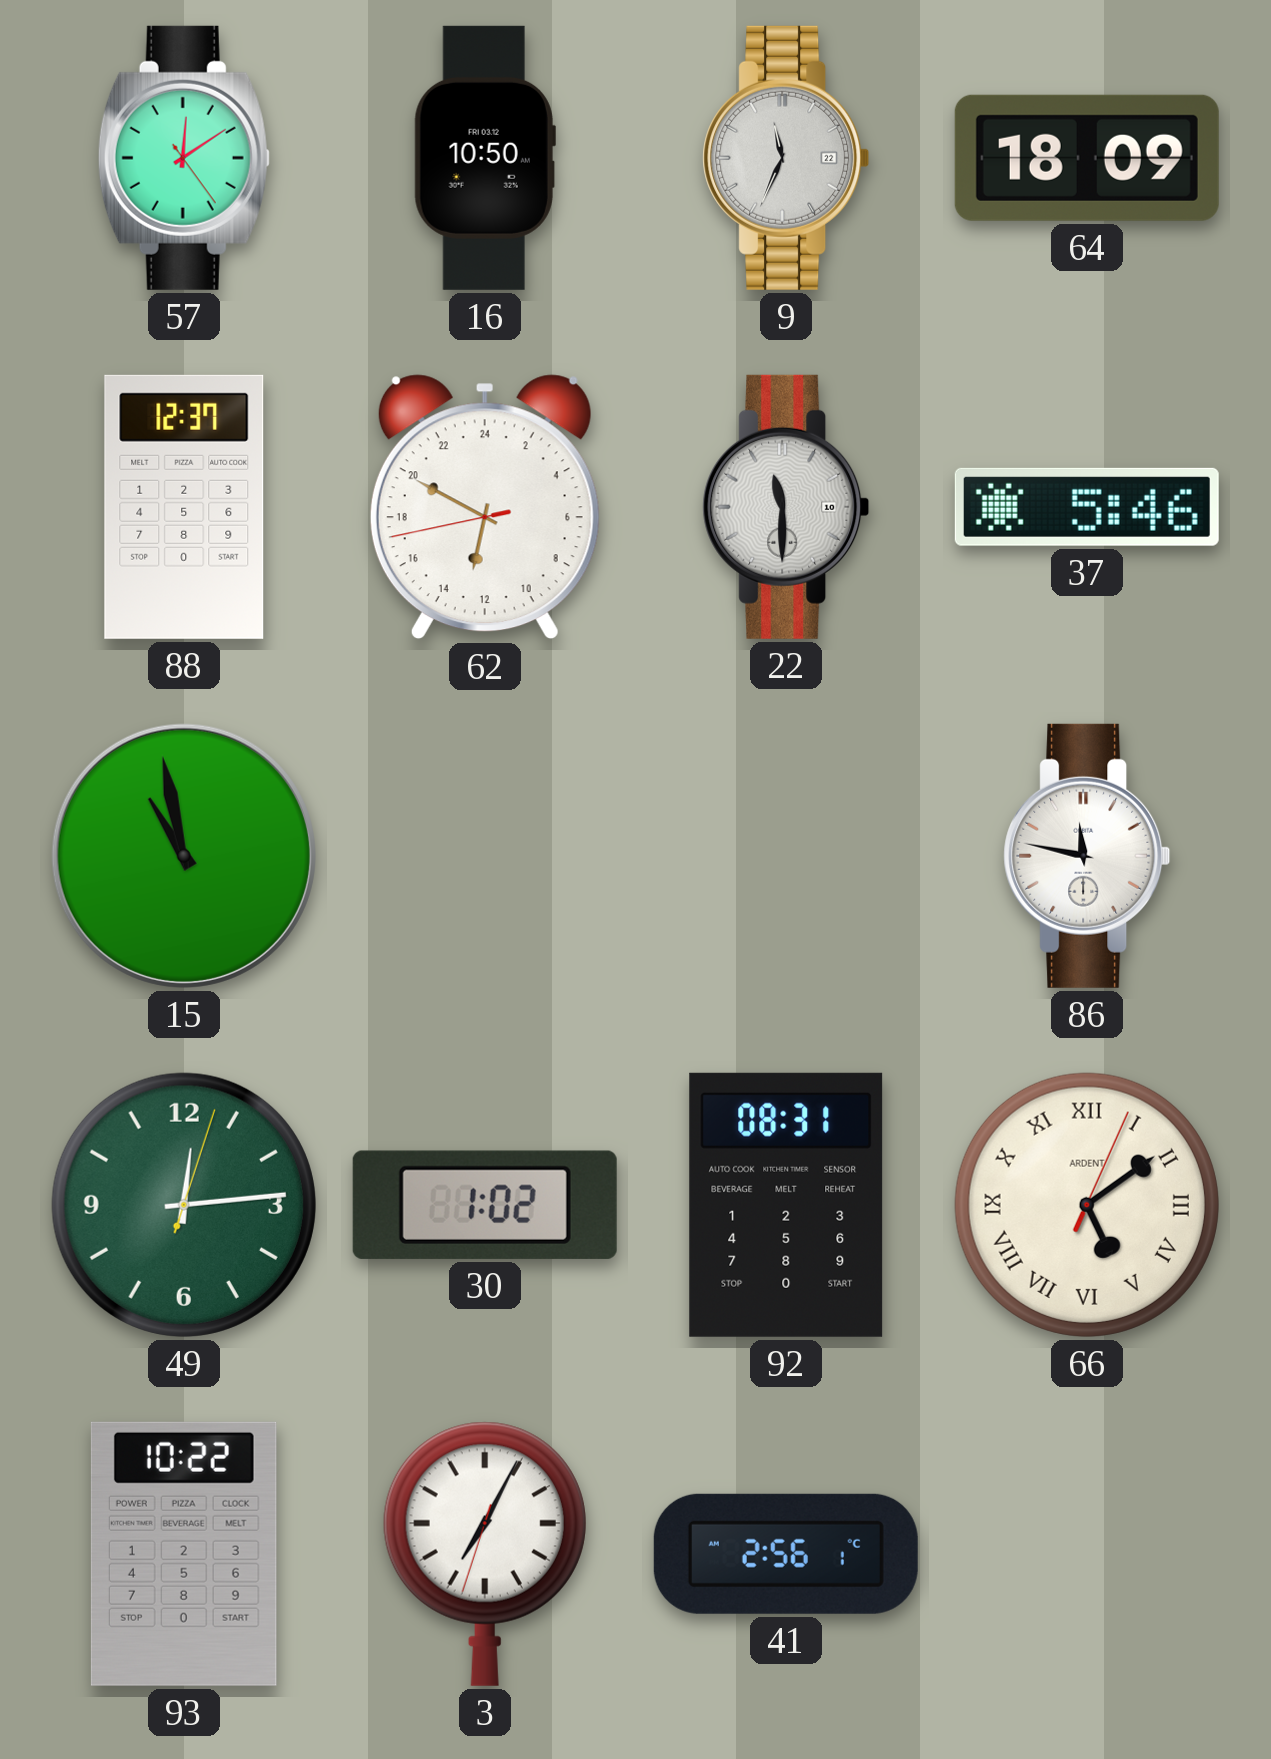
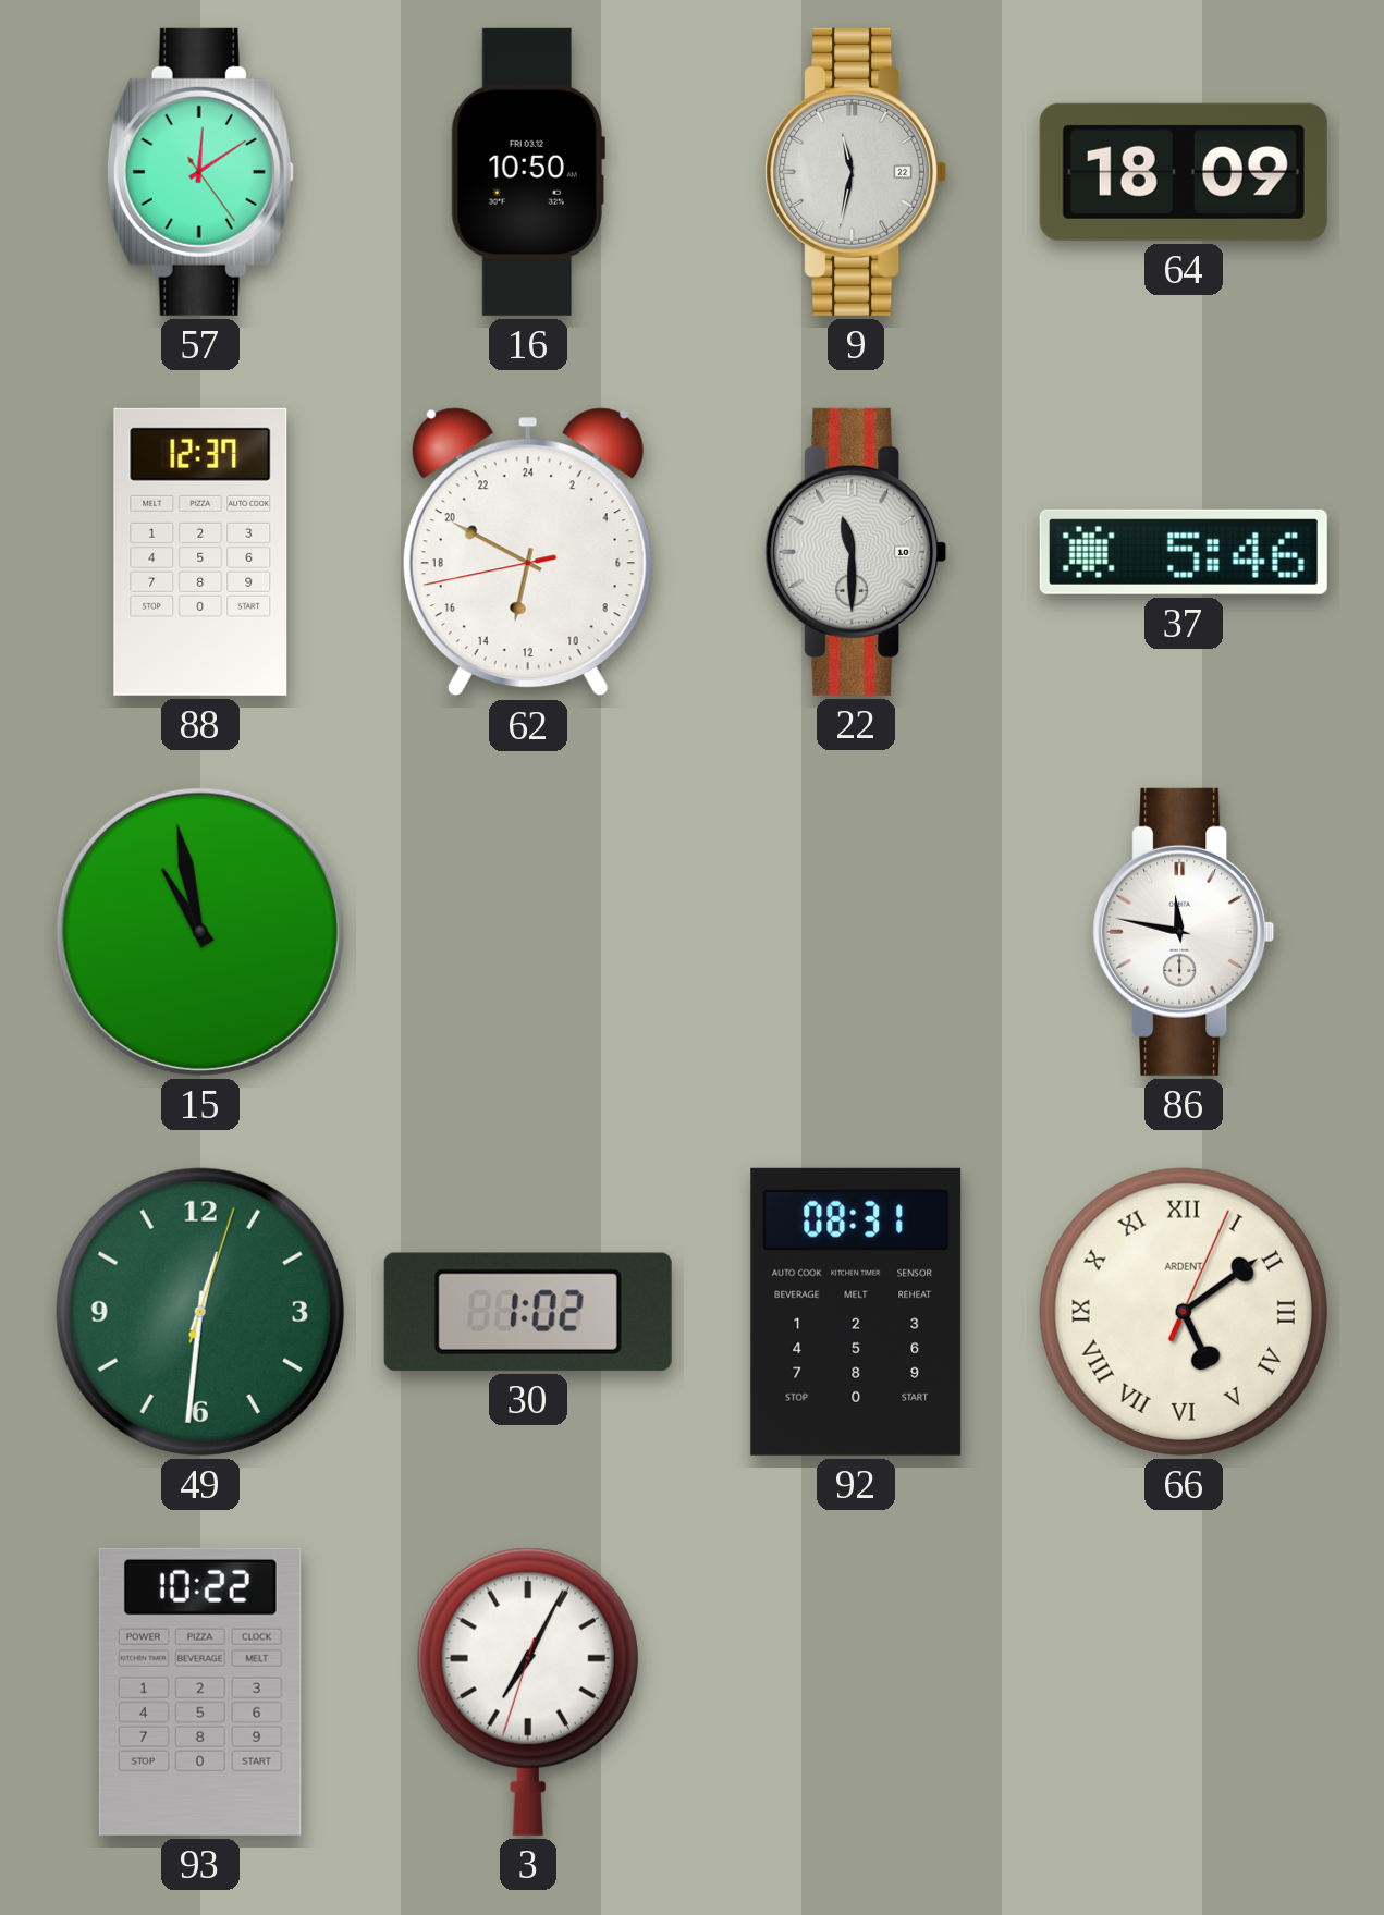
9: 11:34 -> 11:32 (856, 172)
49: 12:14 -> 12:31 (200, 1312)
41: 2:56 -> none (786, 1554)
